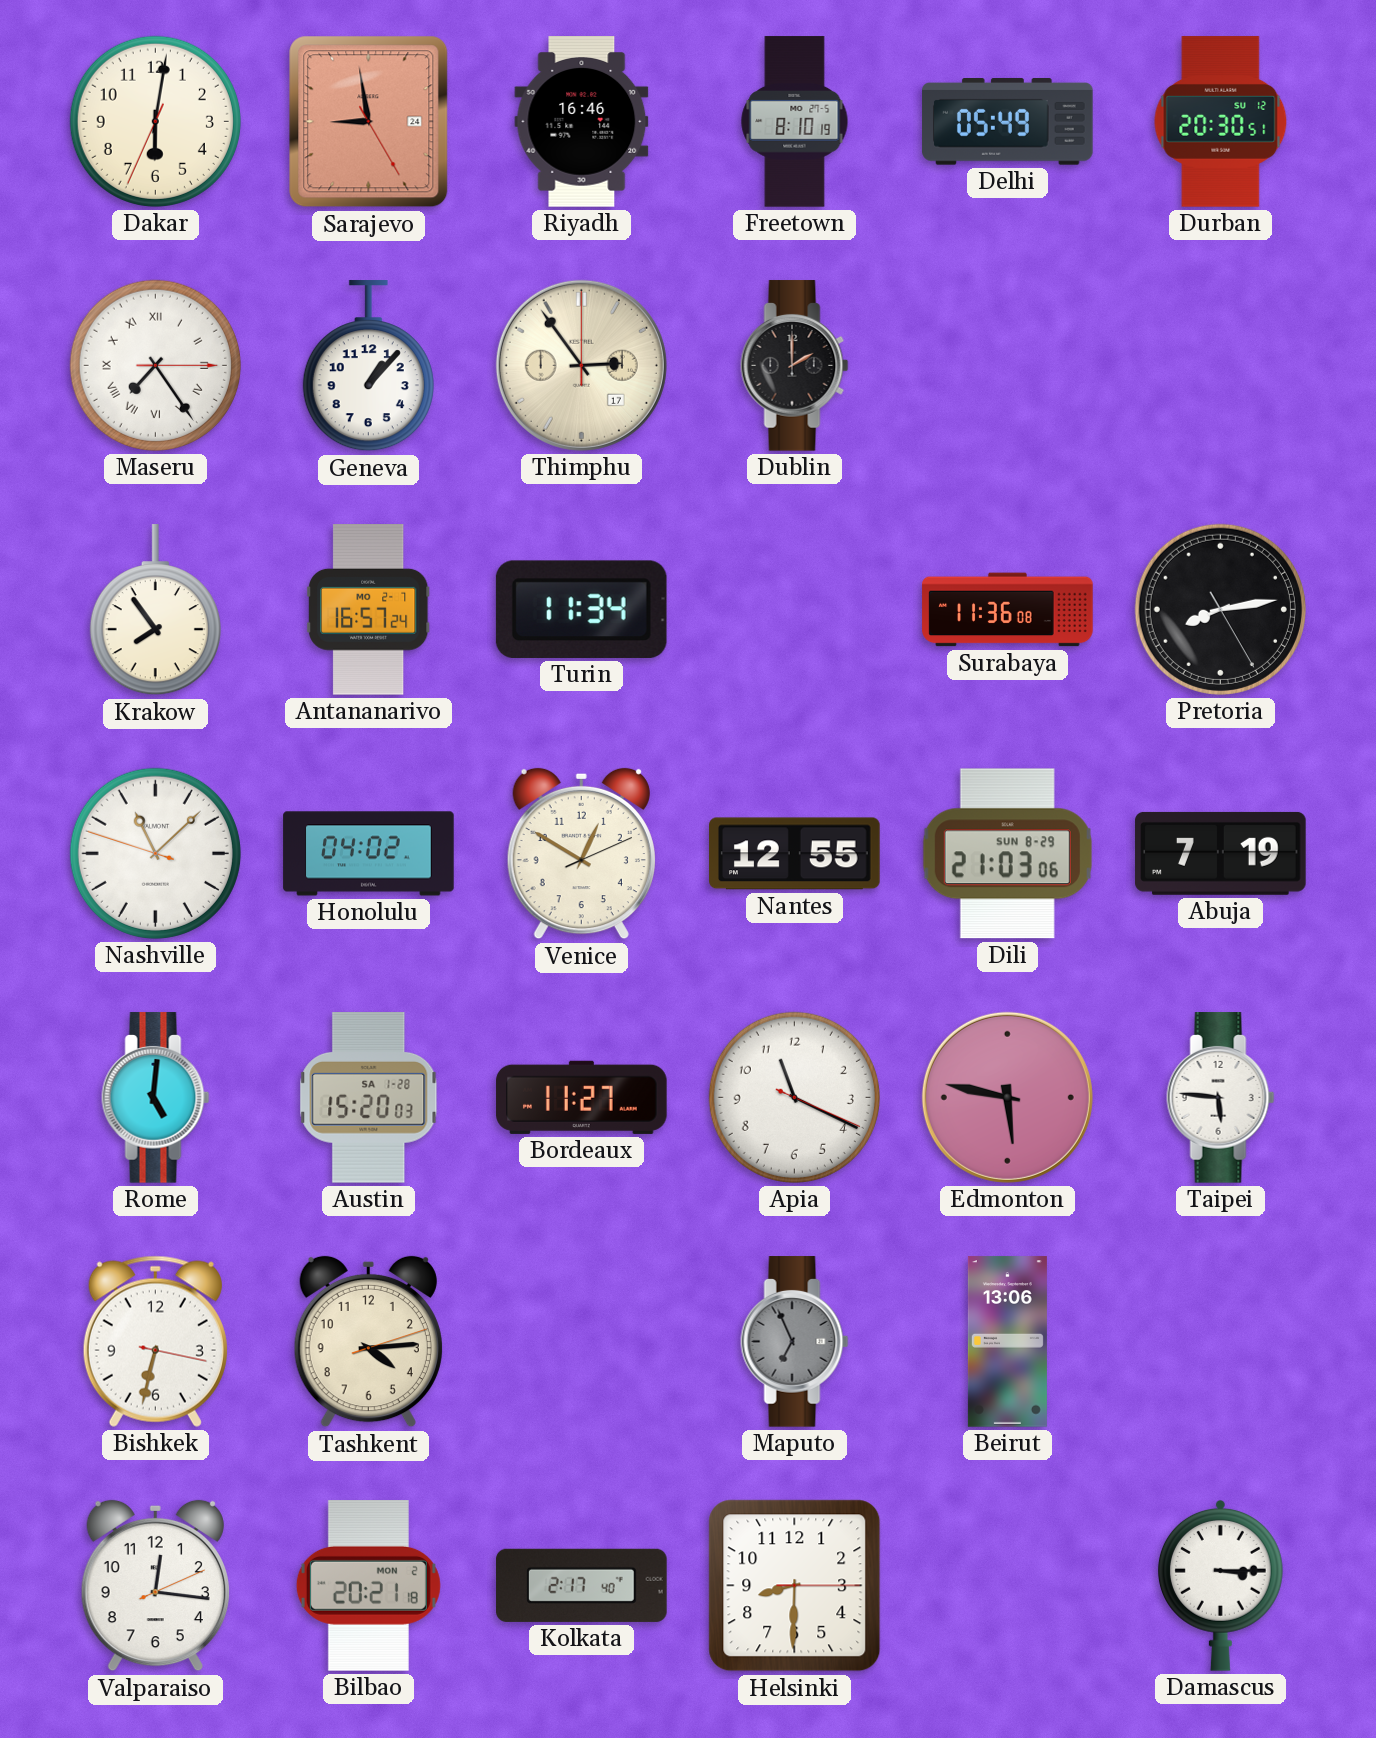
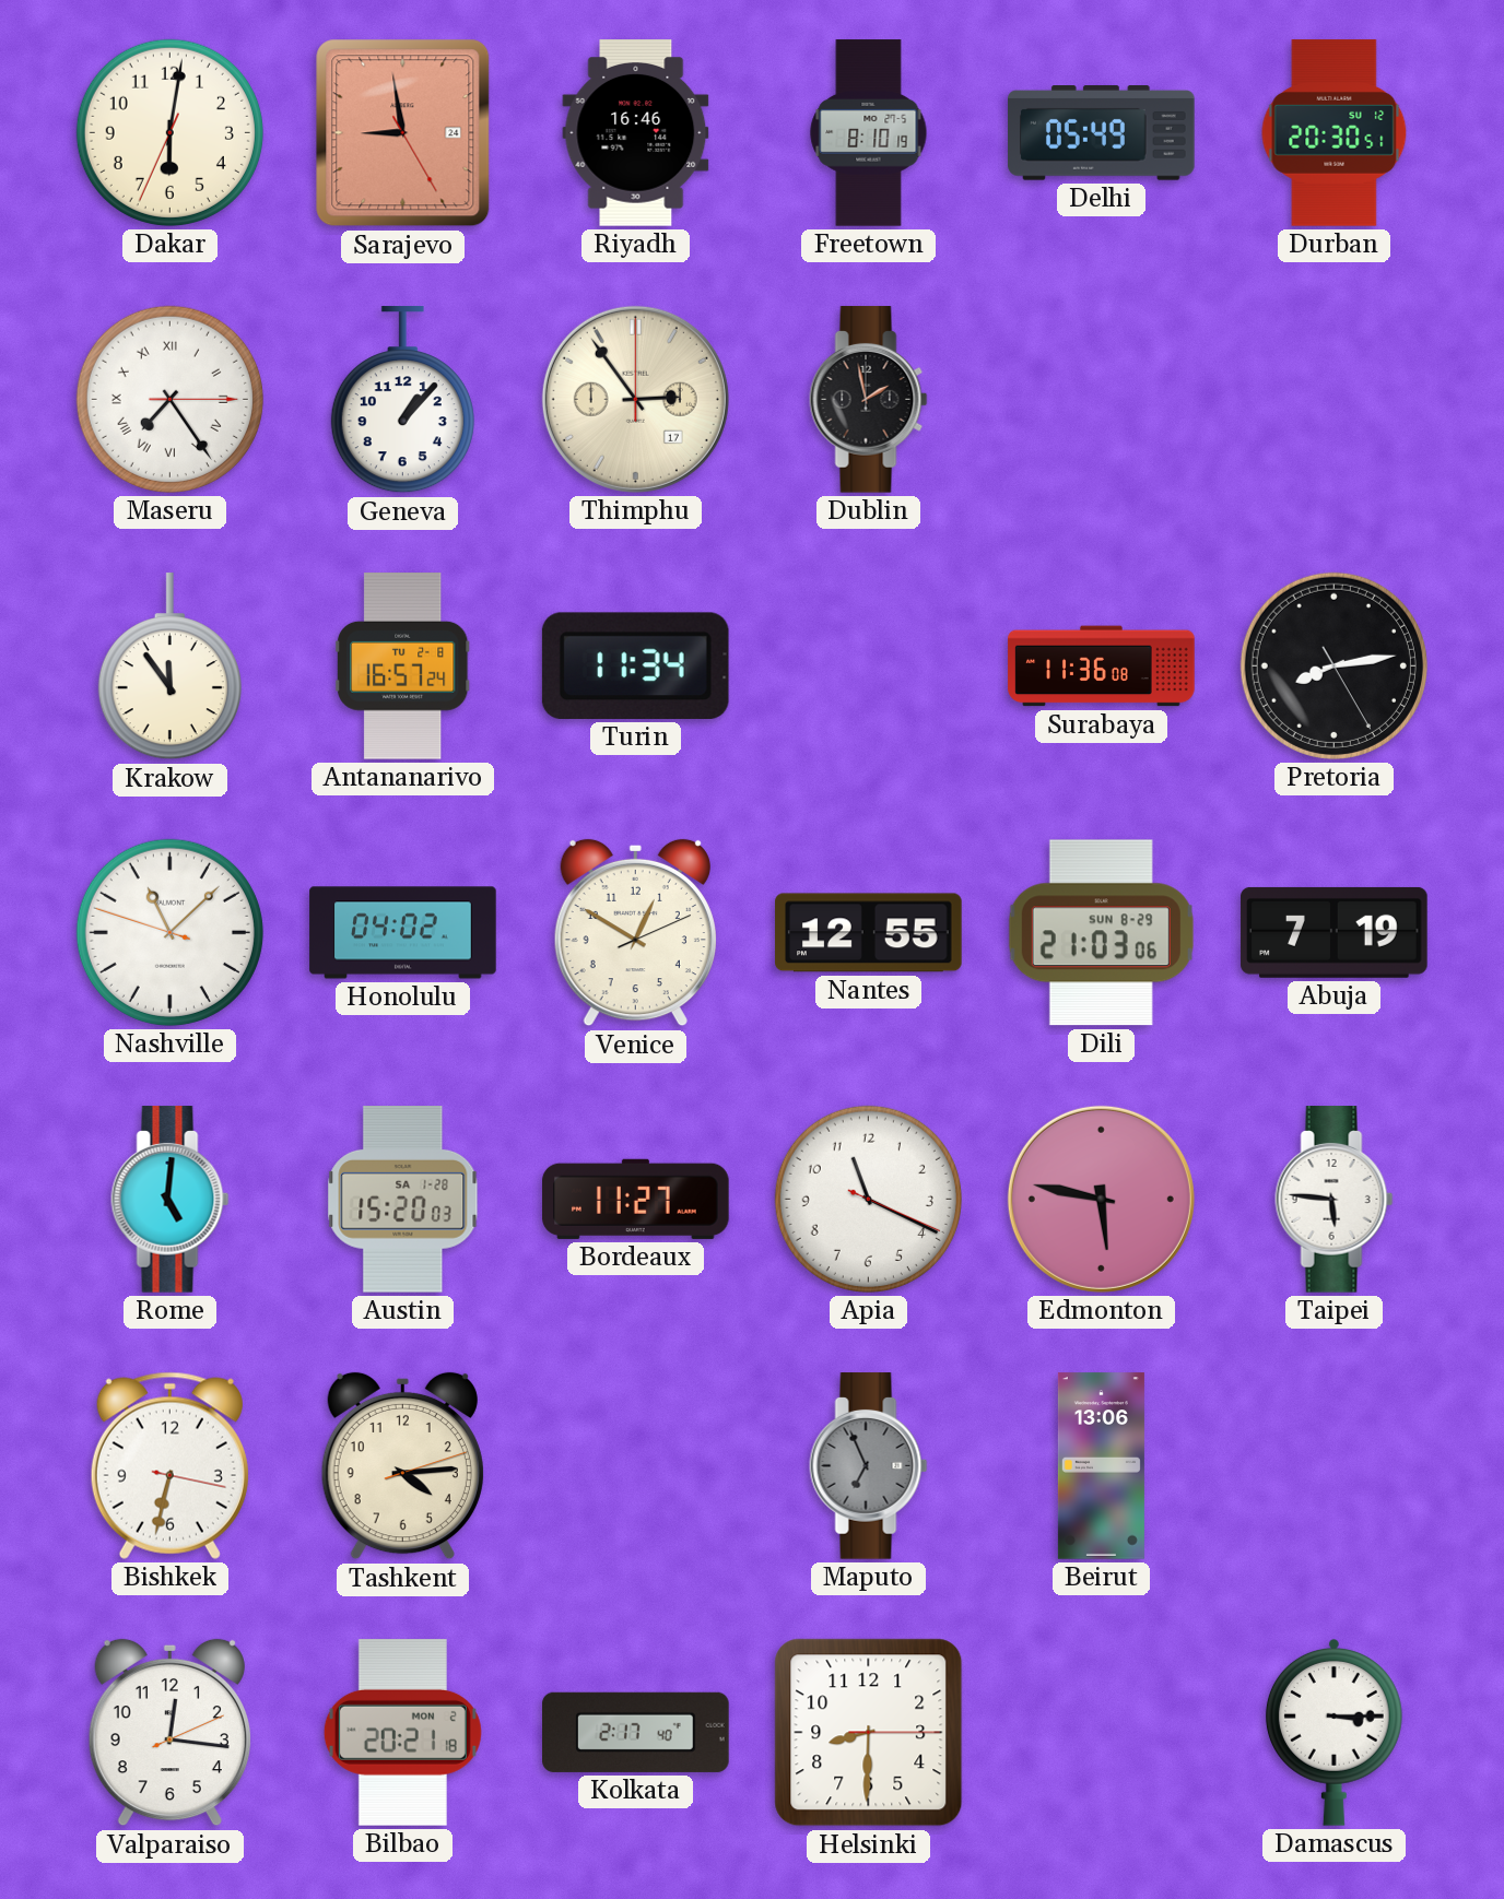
Dublin: 2:00 -> 1:58 (869, 400)
Krakow: 7:54 -> 11:54 (169, 667)
Antananarivo date: MO 2-7 -> TU 2-8 (402, 667)
